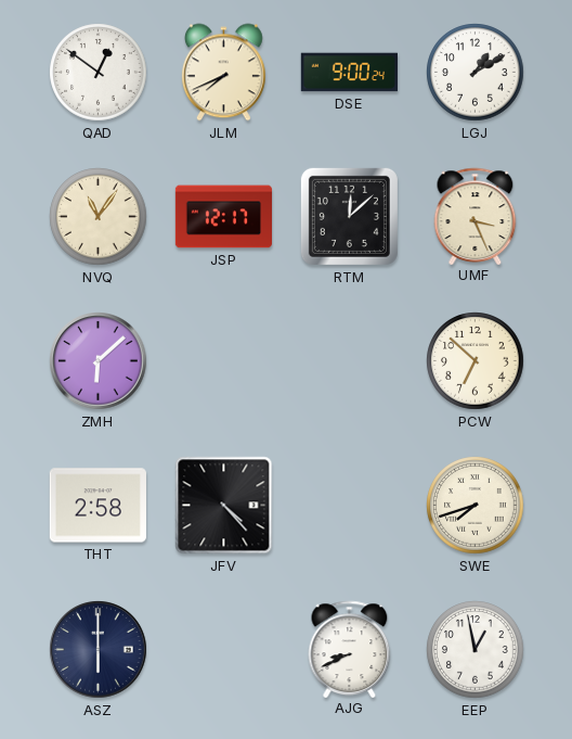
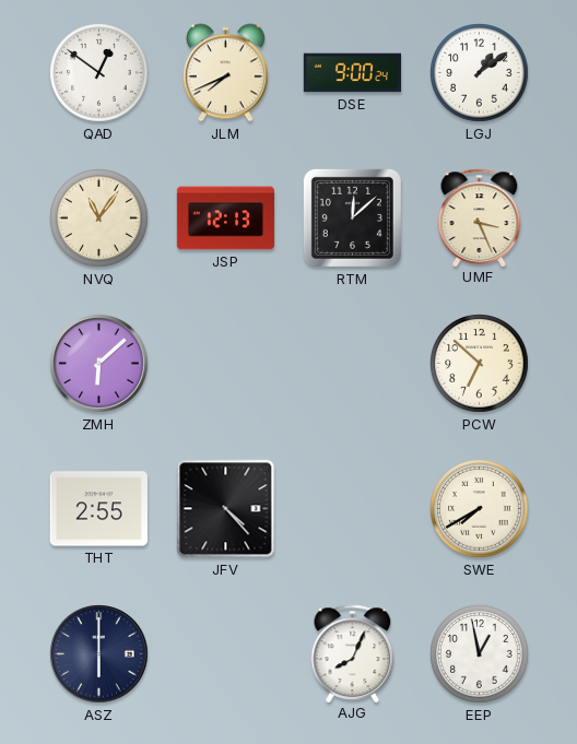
LGJ: 1:10 -> 1:09 (480, 73)
JSP: 12:17 -> 12:13 (225, 219)
THT: 2:58 -> 2:55 (98, 509)
SWE: 7:42 -> 7:40 (480, 509)
AJG: 8:41 -> 8:04 (353, 653)
